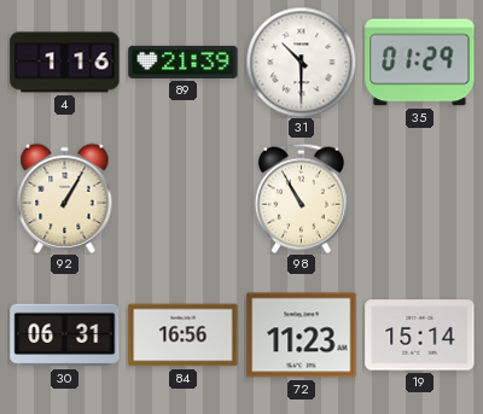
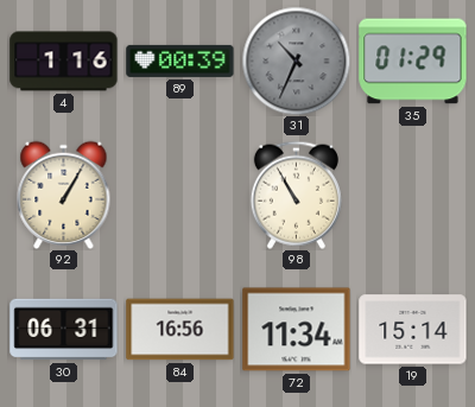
89: 21:39 -> 00:39 (180, 61)
31: 10:30 -> 10:34 (296, 61)
31 dial: white -> grey (296, 61)
72: 11:23 -> 11:34 (297, 330)
